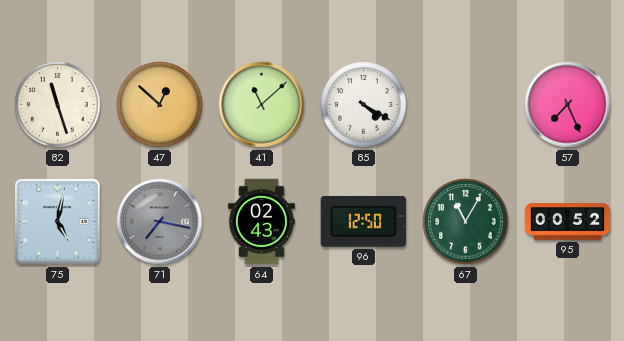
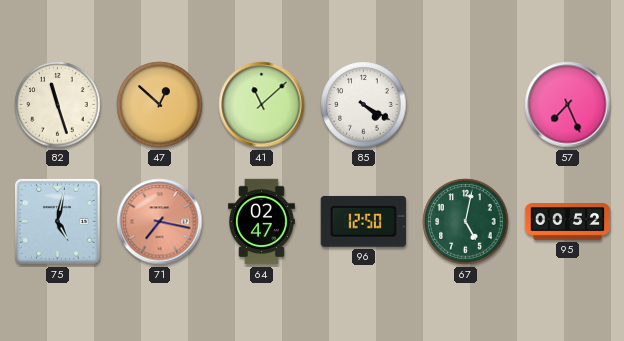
71 dial: grey -> salmon (160, 222)
64: 02:43 -> 02:47 (261, 222)
67: 11:05 -> 5:02 (466, 222)
